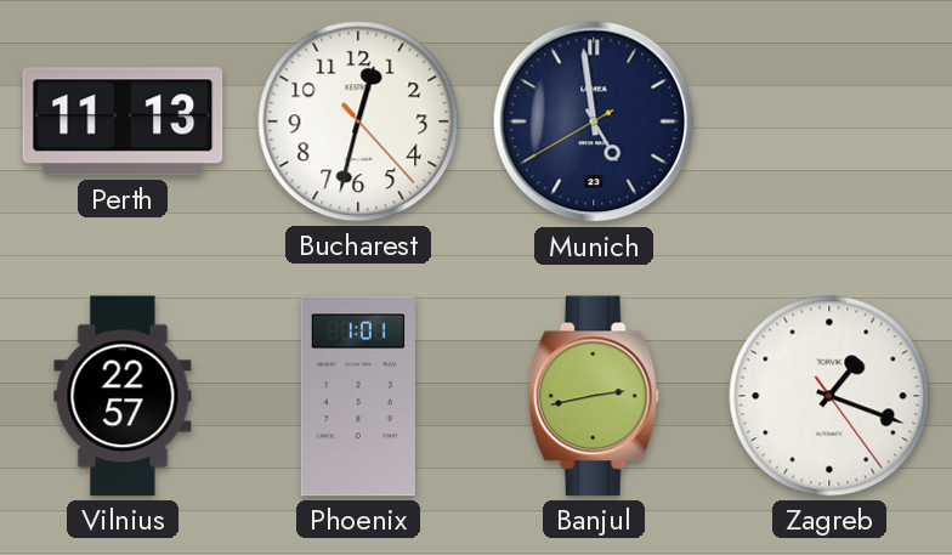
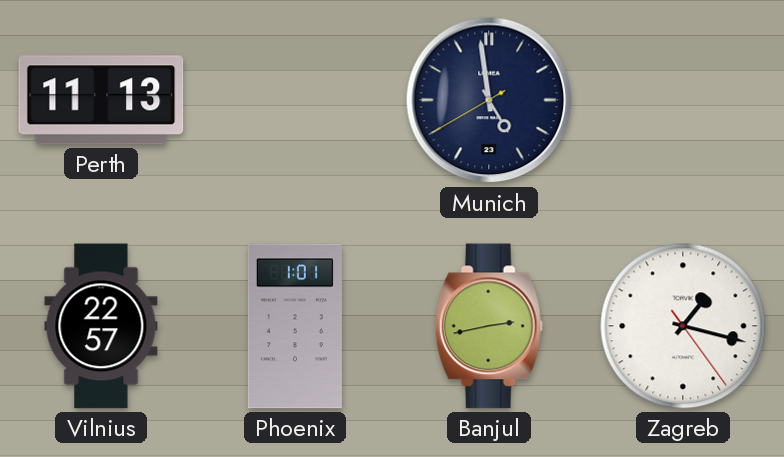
Bucharest: 12:32 -> none (358, 121)
Zagreb: 1:18 -> 1:17 (683, 326)
